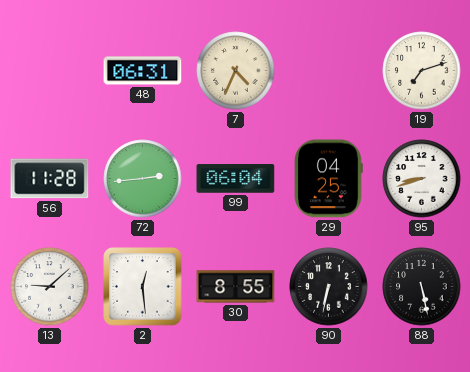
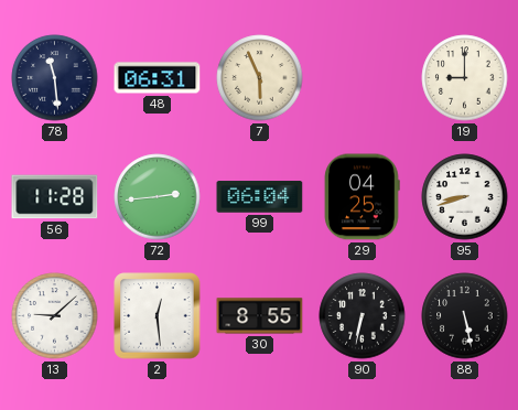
78: none -> 11:29 (55, 78)
7: 4:34 -> 5:56 (260, 78)
19: 7:12 -> 9:00 (465, 78)
